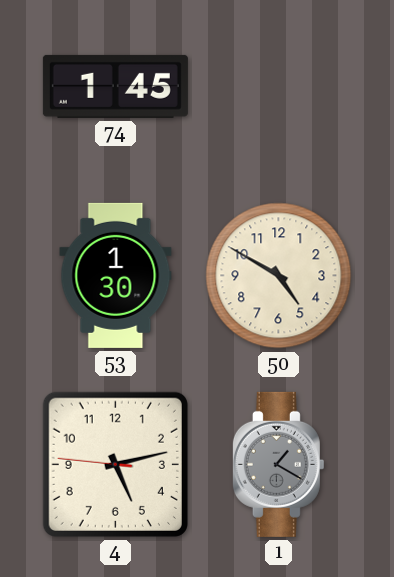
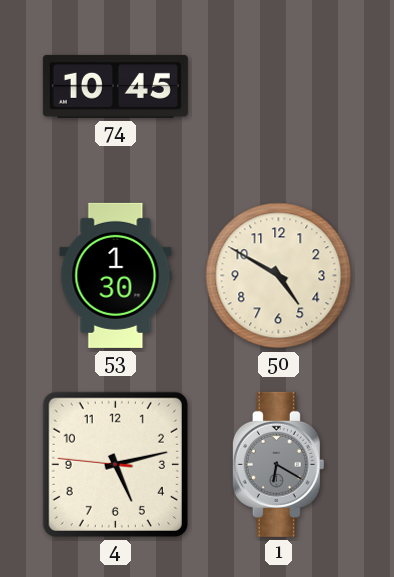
74: 1:45 -> 10:45 (115, 86)
1: 1:20 -> 6:20 (278, 464)
